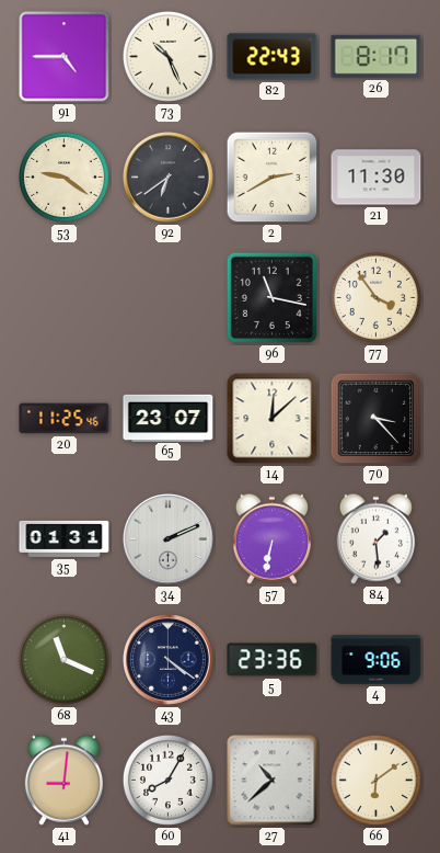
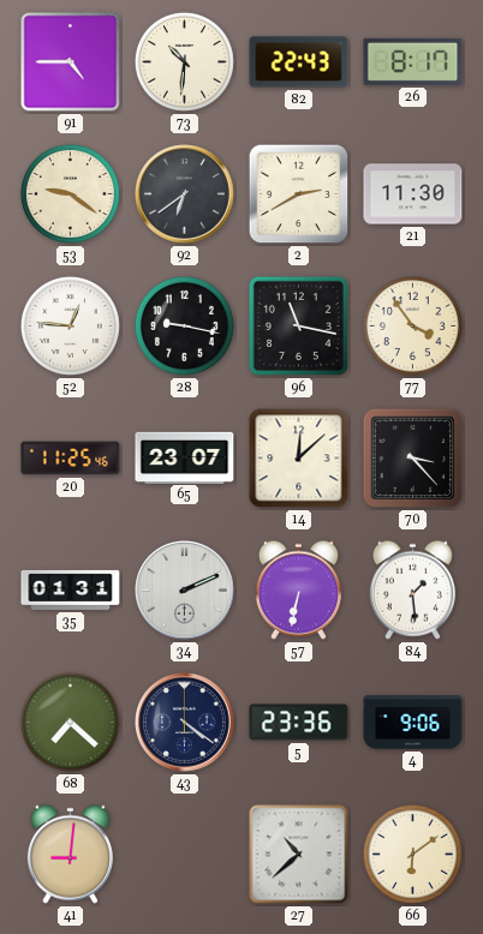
73: 10:26 -> 10:31 (184, 61)
52: none -> 12:46 (70, 325)
28: none -> 9:17 (184, 325)
68: 11:19 -> 7:22 (70, 722)
60: 8:05 -> none (167, 780)
